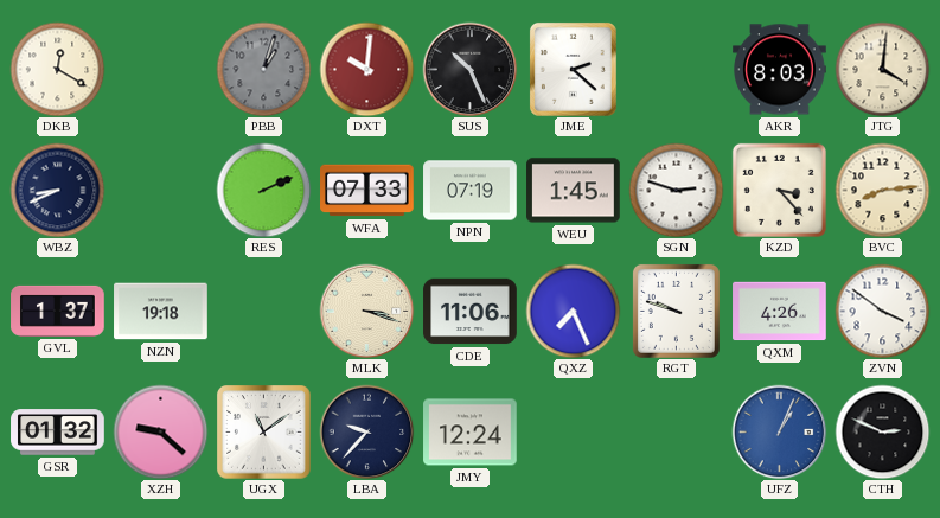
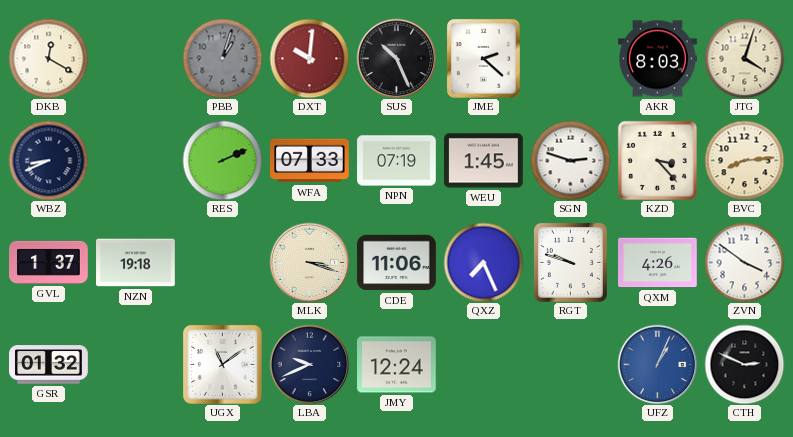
JTG: 4:01 -> 4:03 (744, 58)
XZH: 9:22 -> none (160, 431)
LBA: 9:37 -> 9:41 (309, 364)
